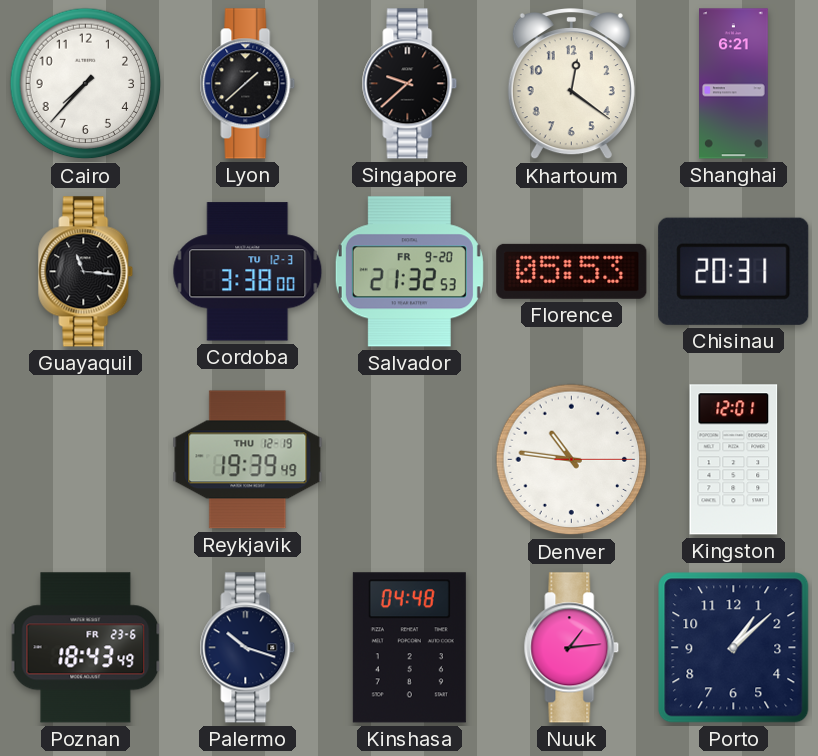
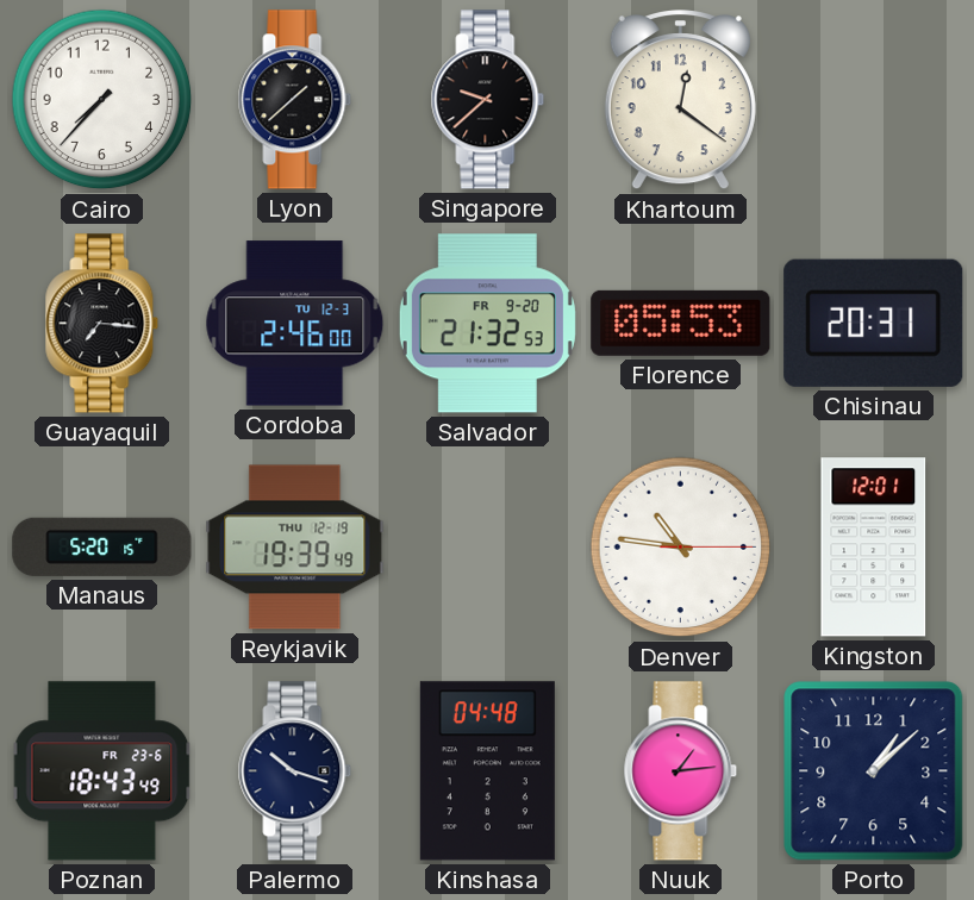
Shanghai: 6:21 -> none (734, 84)
Guayaquil: 11:16 -> 7:16 (102, 324)
Cordoba: 3:38 -> 2:46 (295, 324)
Manaus: none -> 5:20 (102, 546)
